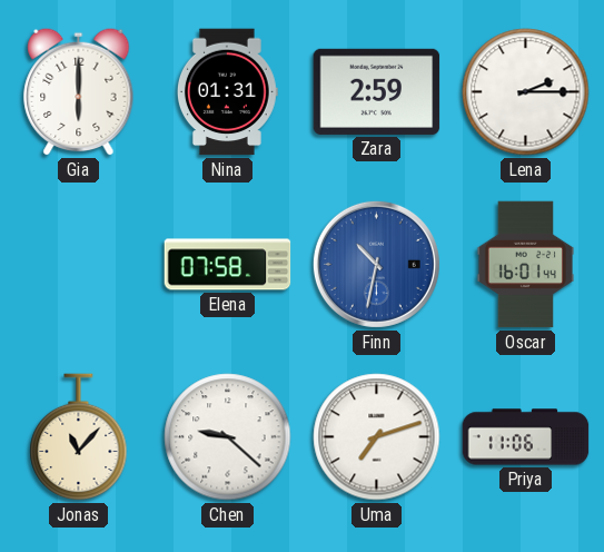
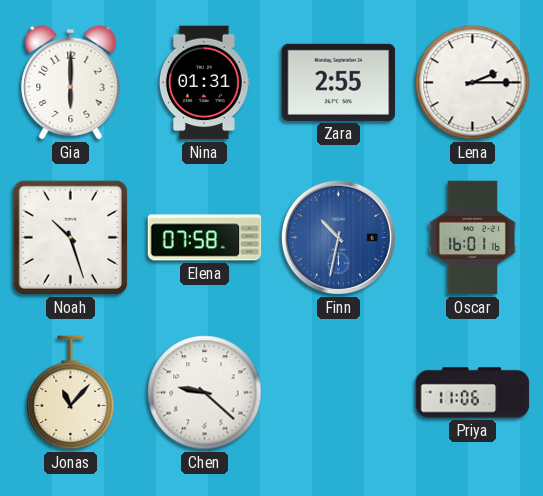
Zara: 2:59 -> 2:55 (339, 82)
Noah: none -> 10:27 (70, 237)
Oscar: 16:01:44 -> 16:01:16 (472, 238)
Uma: 7:12 -> none (377, 437)
